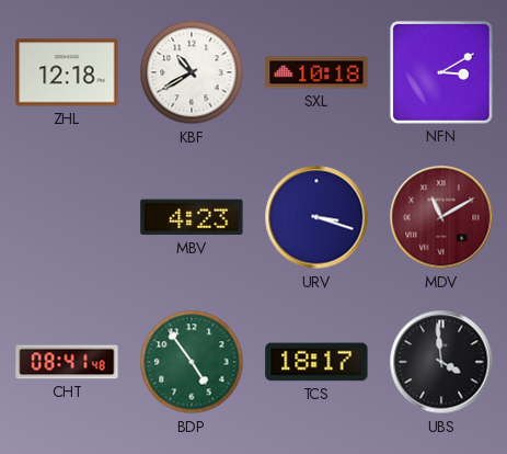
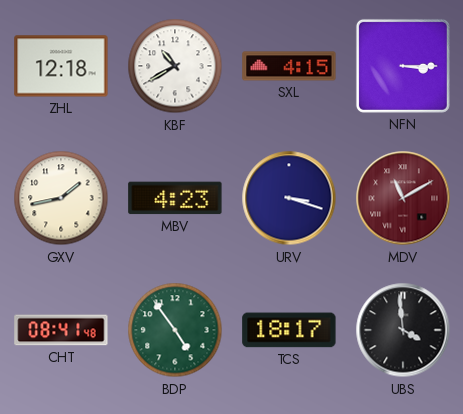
SXL: 10:18 -> 4:15 (289, 66)
NFN: 3:10 -> 3:15 (403, 66)
GXV: none -> 1:43 (61, 198)
